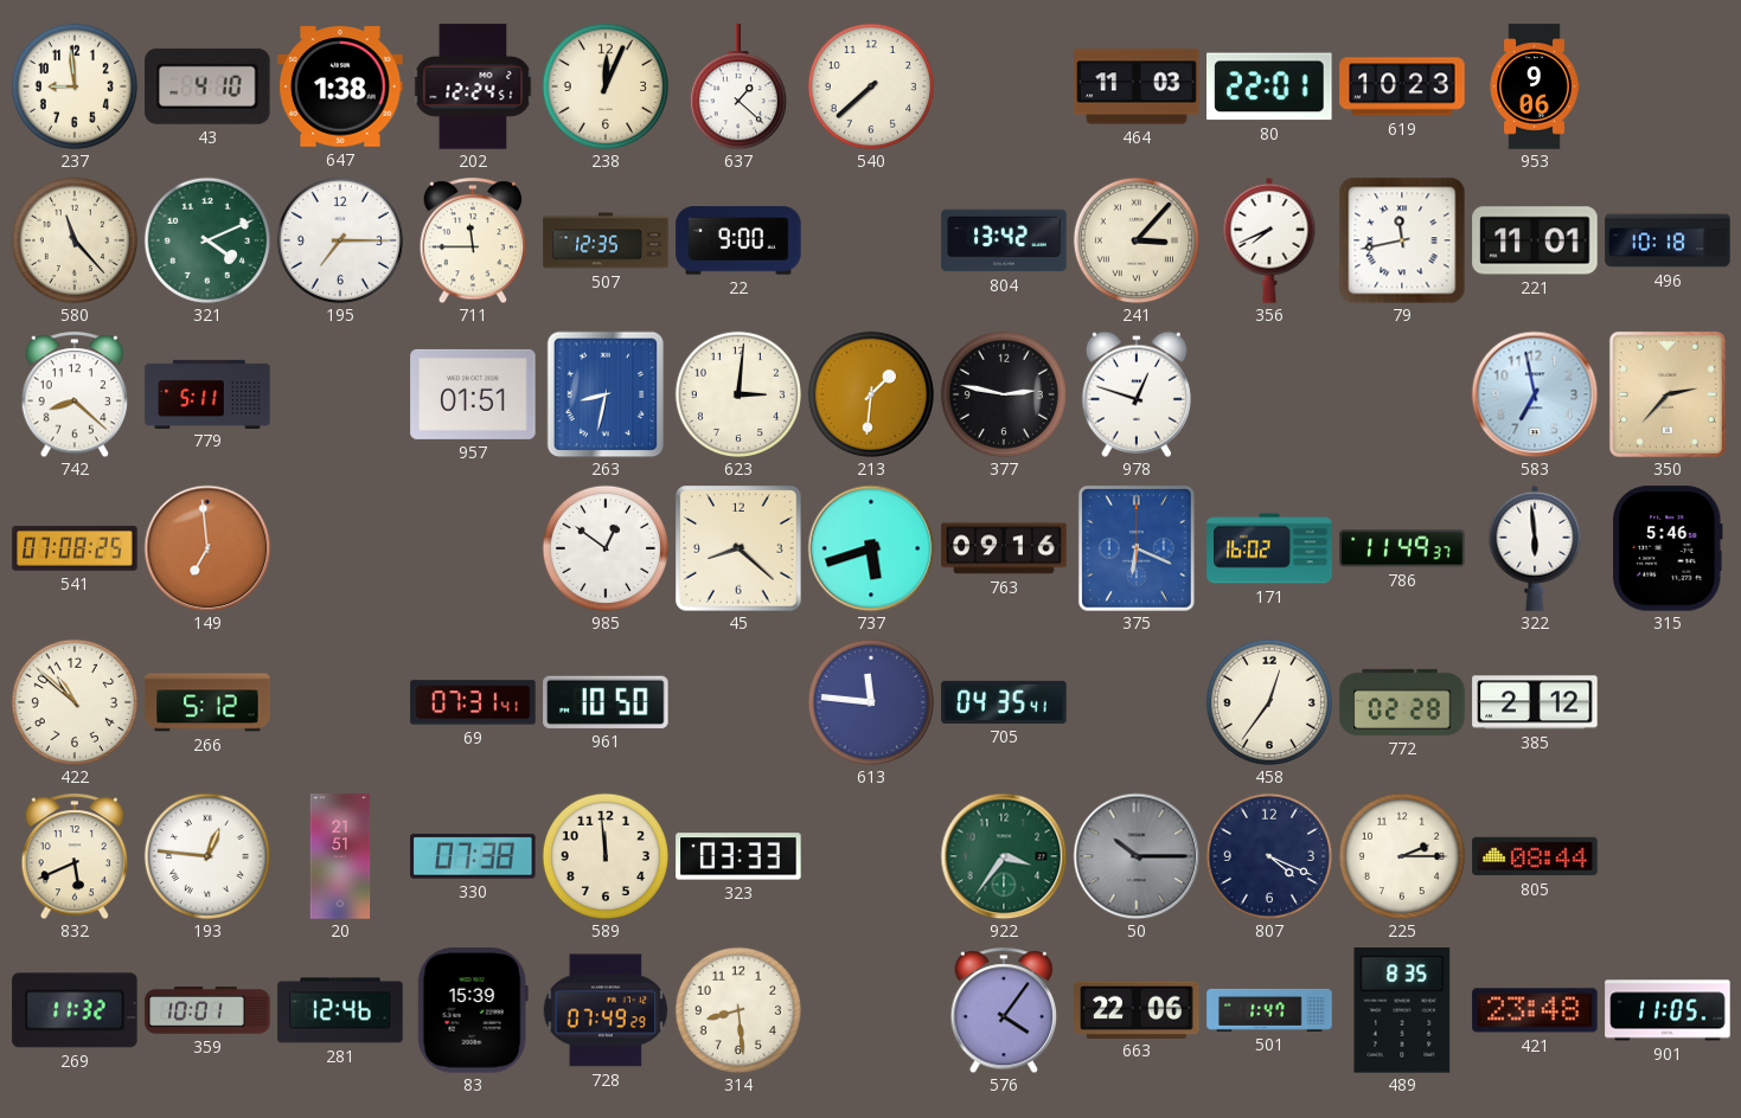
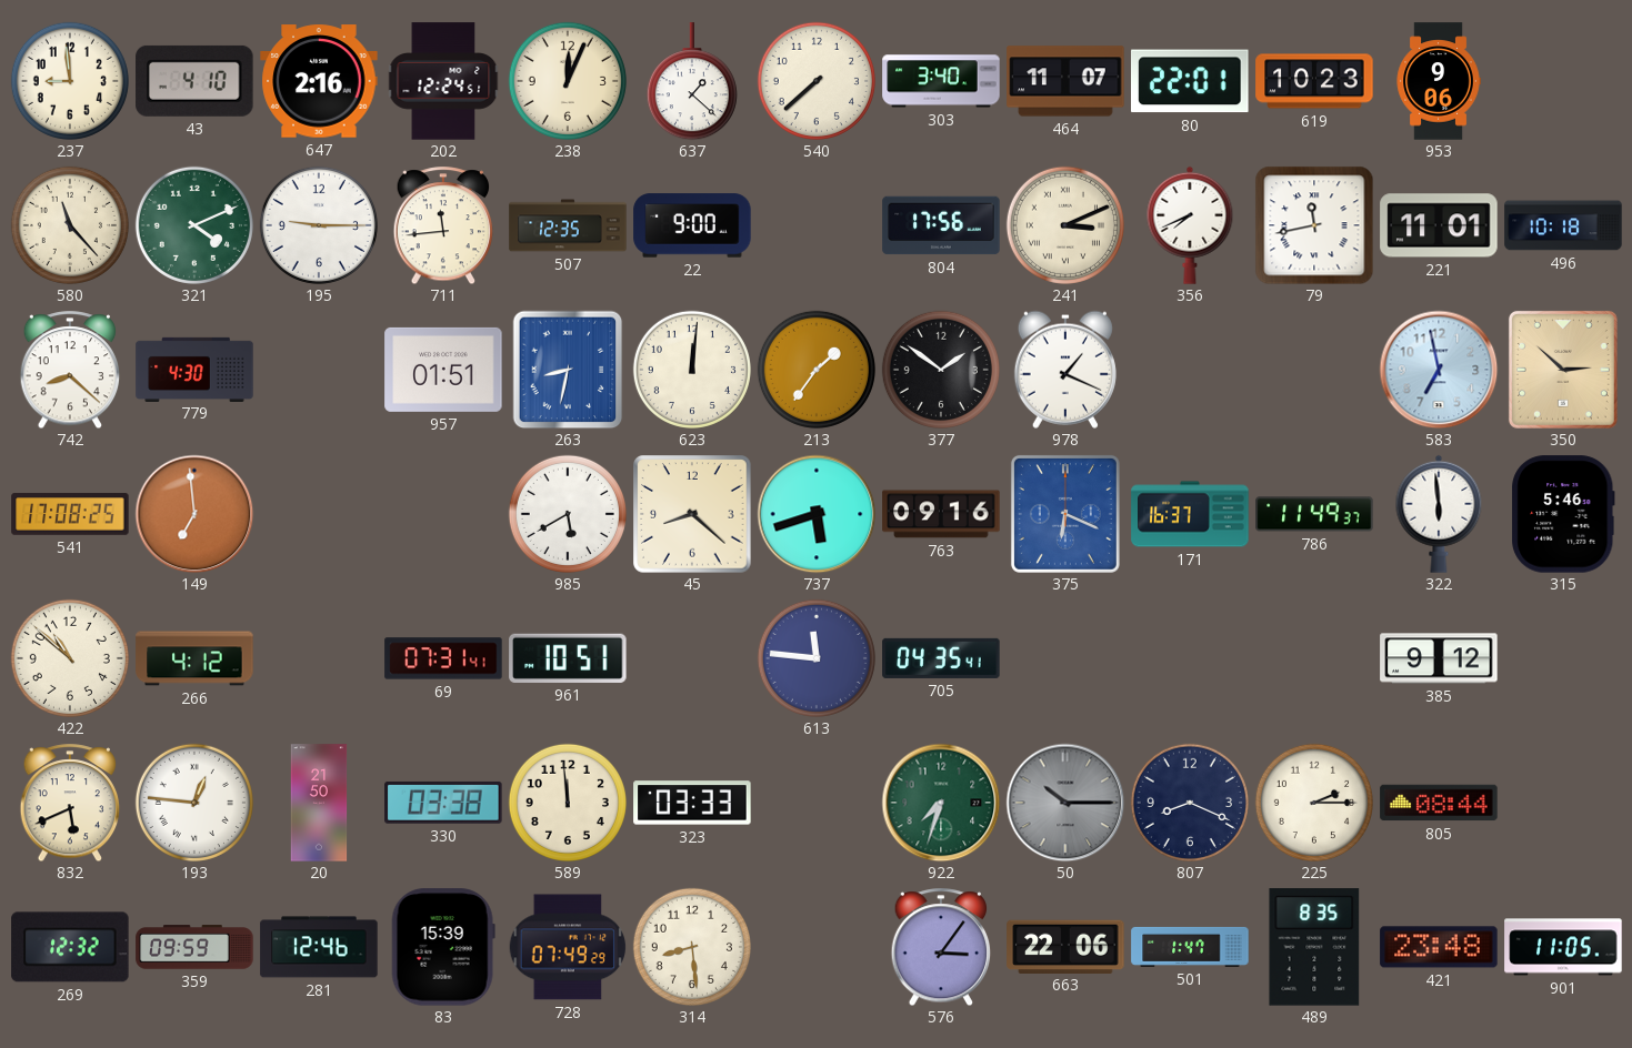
647: 1:38 -> 2:16 (319, 81)
303: none -> 3:40 (941, 81)
464: 11:03 -> 11:07 (1065, 81)
195: 7:15 -> 9:15 (319, 225)
711: 11:45 -> 11:44 (443, 225)
804: 13:42 -> 17:56 (941, 225)
241: 3:07 -> 3:11 (1065, 225)
779: 5:11 -> 4:30 (194, 369)
623: 3:01 -> 12:01 (692, 370)
213: 1:31 -> 1:36 (817, 370)
377: 2:47 -> 1:51 (941, 370)
978: 12:48 -> 1:19 (1065, 370)
350: 2:37 -> 2:52 (1563, 370)
541: 07:08 -> 17:08 (70, 514)
985: 12:51 -> 5:40 (568, 514)
171: 16:02 -> 16:37 (1190, 514)
266: 5:12 -> 4:12 (194, 658)
961: 10:50 -> 10:51 (568, 658)
458: 12:36 -> none (1269, 702)
772: 02:28 -> none (1402, 702)
385: 2:12 -> 9:12 (1439, 658)
20: 21:51 -> 21:50 (319, 803)
330: 07:38 -> 03:38 (443, 803)
922: 3:36 -> 7:33 (941, 803)
807: 4:19 -> 8:19 (1190, 803)
269: 11:32 -> 12:32 (70, 947)
359: 10:01 -> 09:59 (194, 947)
576: 4:06 -> 3:06 (941, 947)
